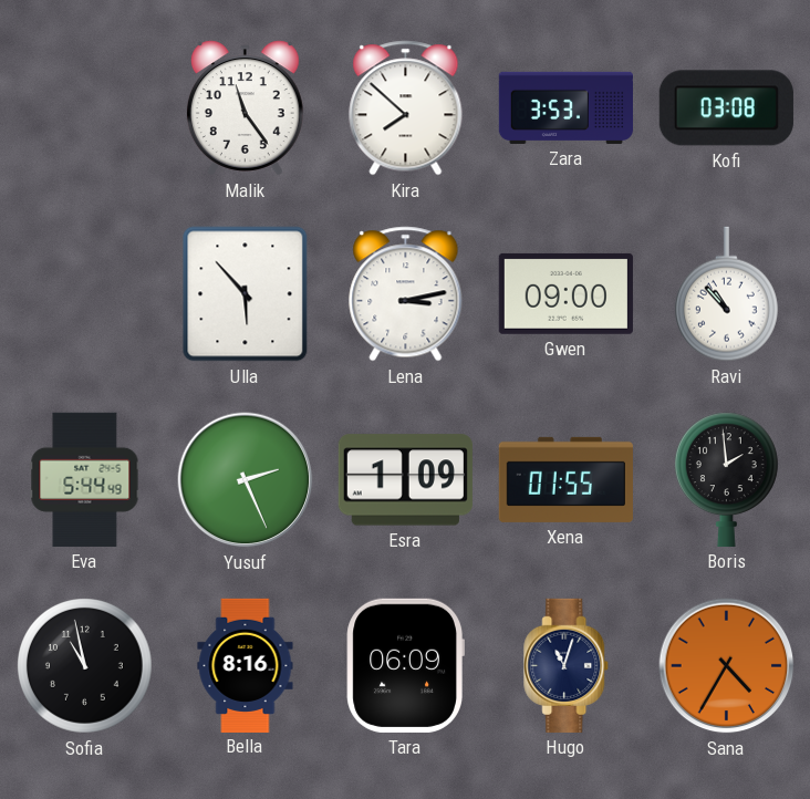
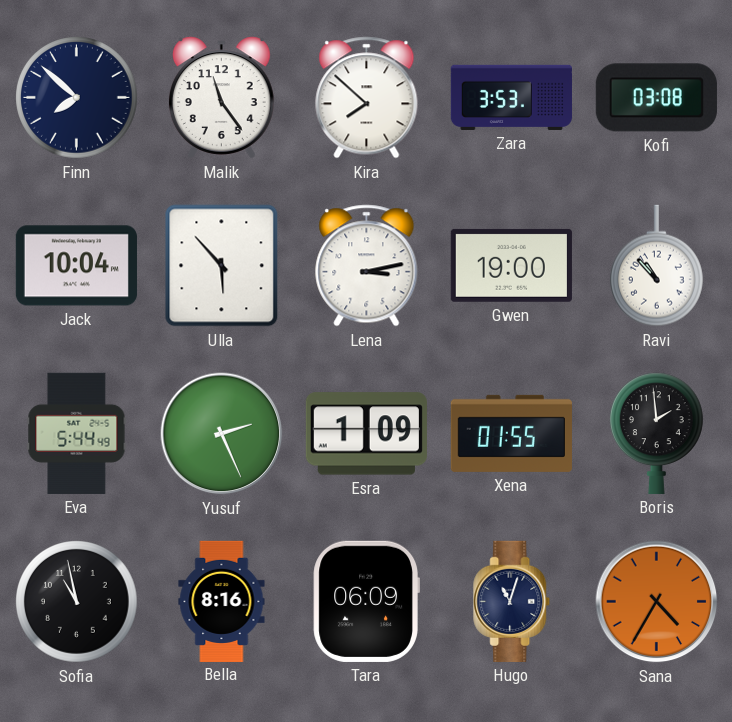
Finn: none -> 7:52 (77, 98)
Jack: none -> 10:04 (76, 266)
Gwen: 09:00 -> 19:00 (511, 265)
